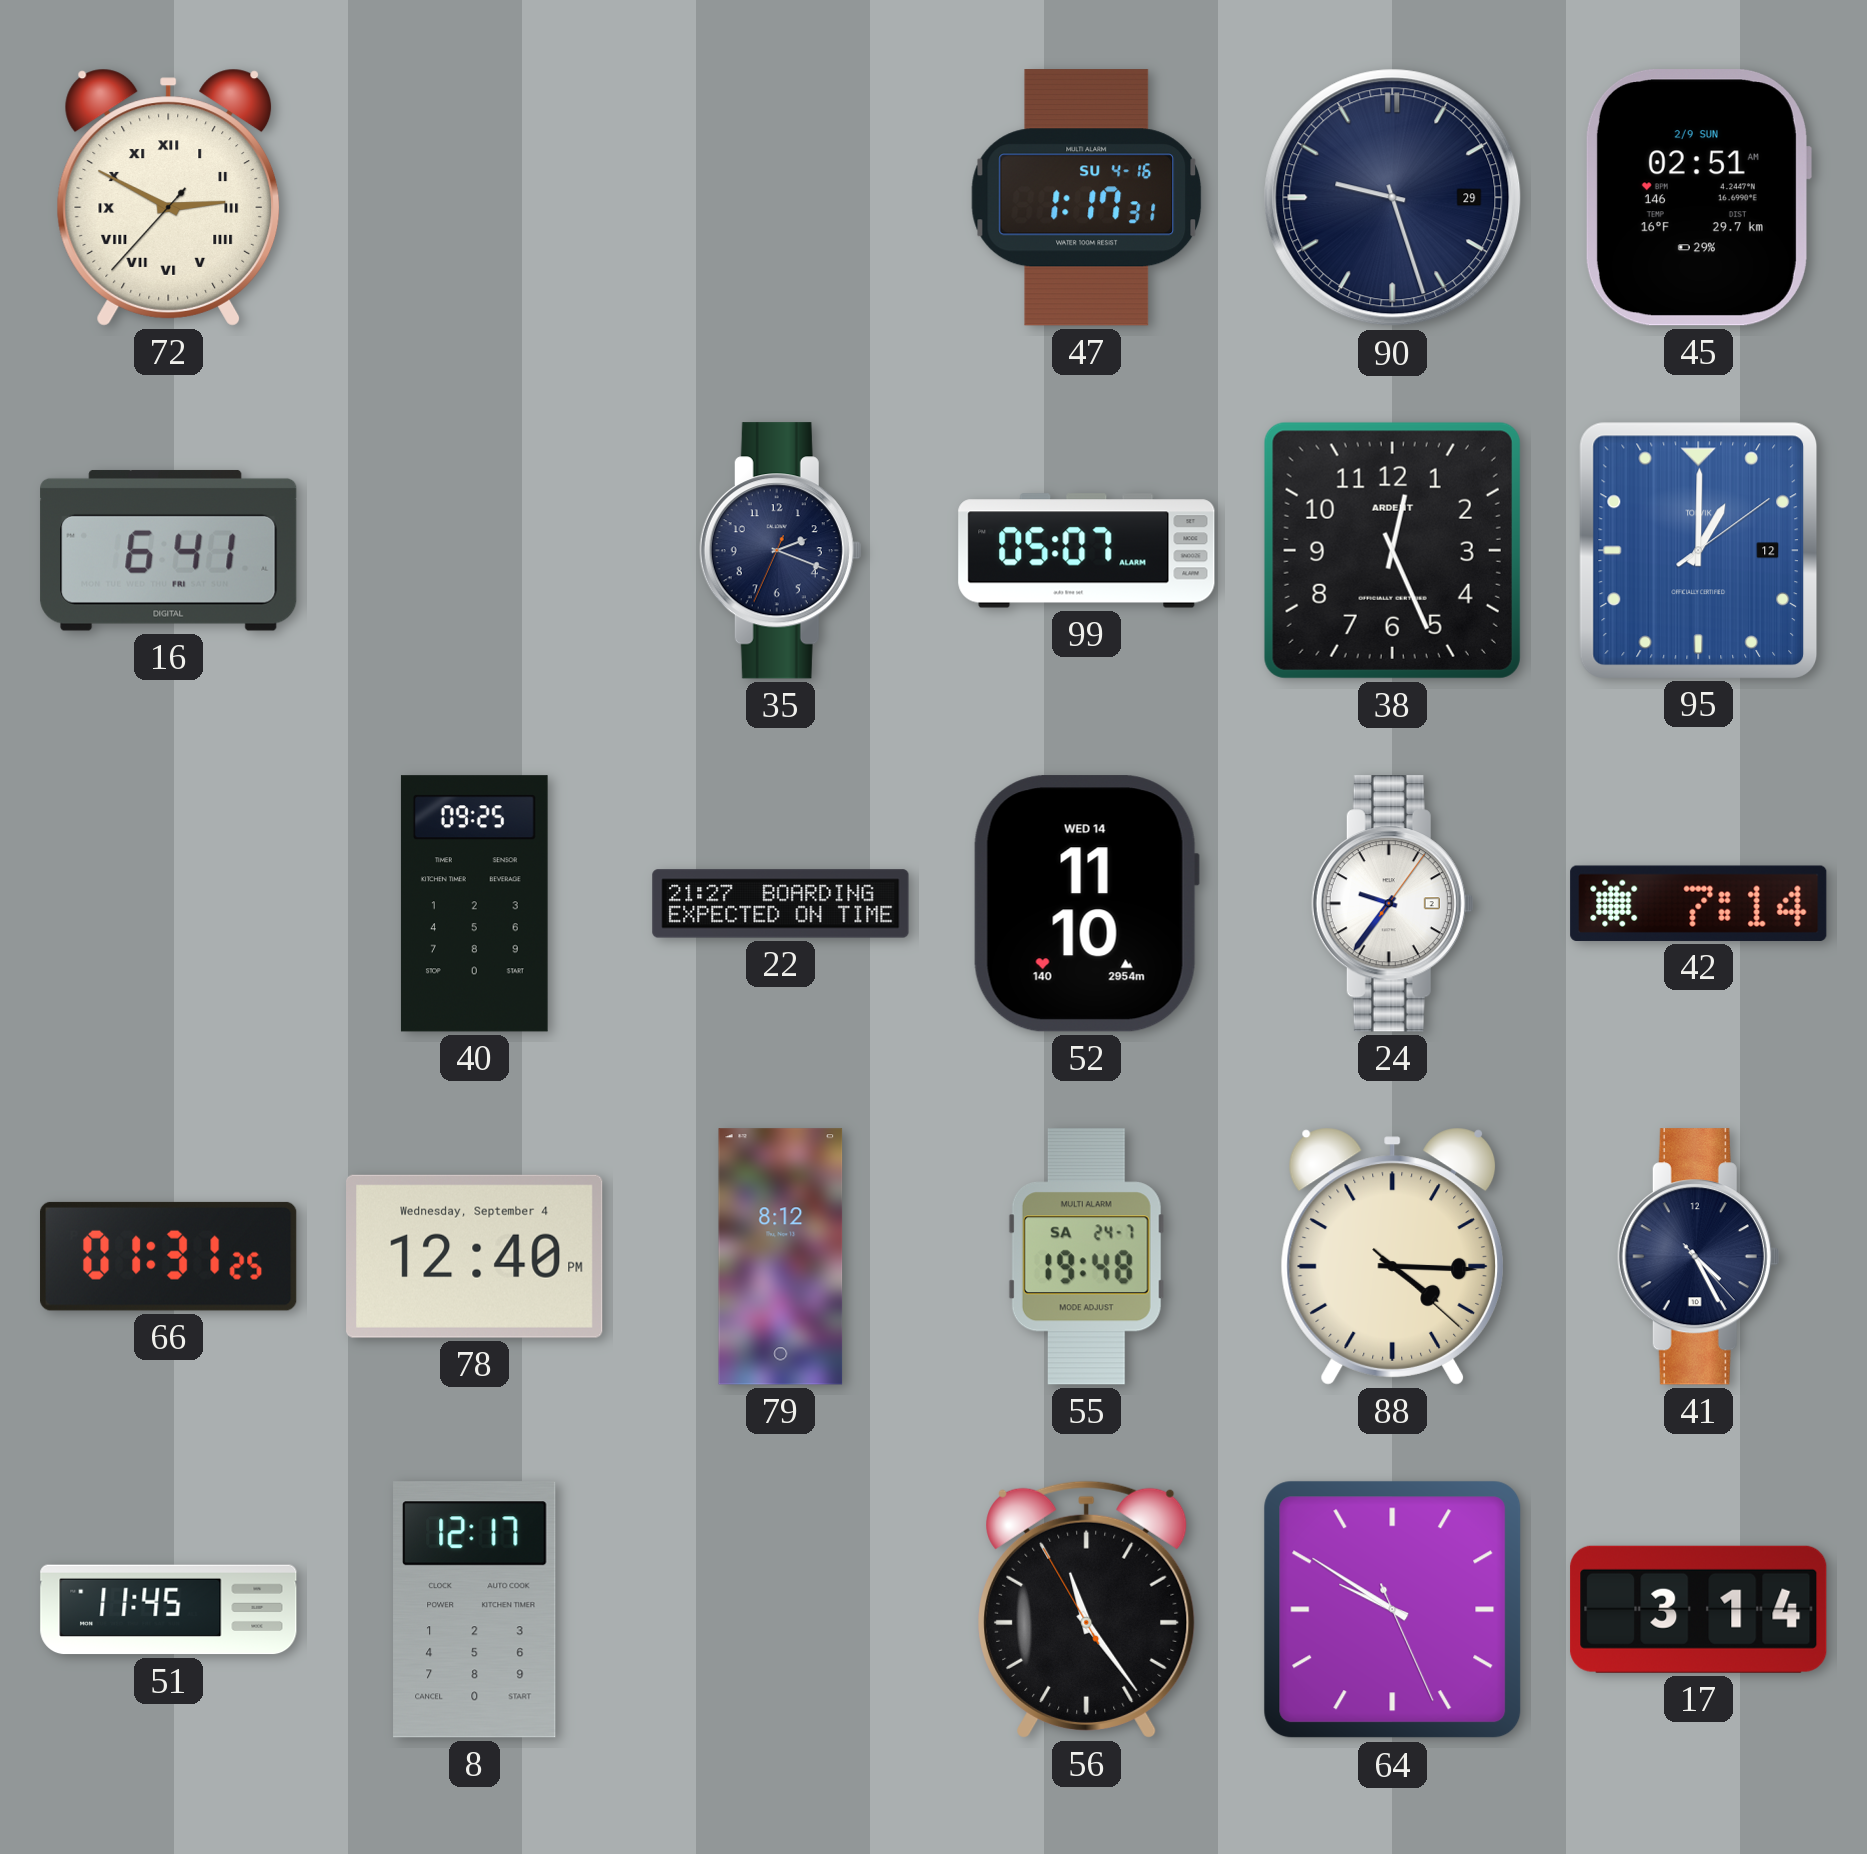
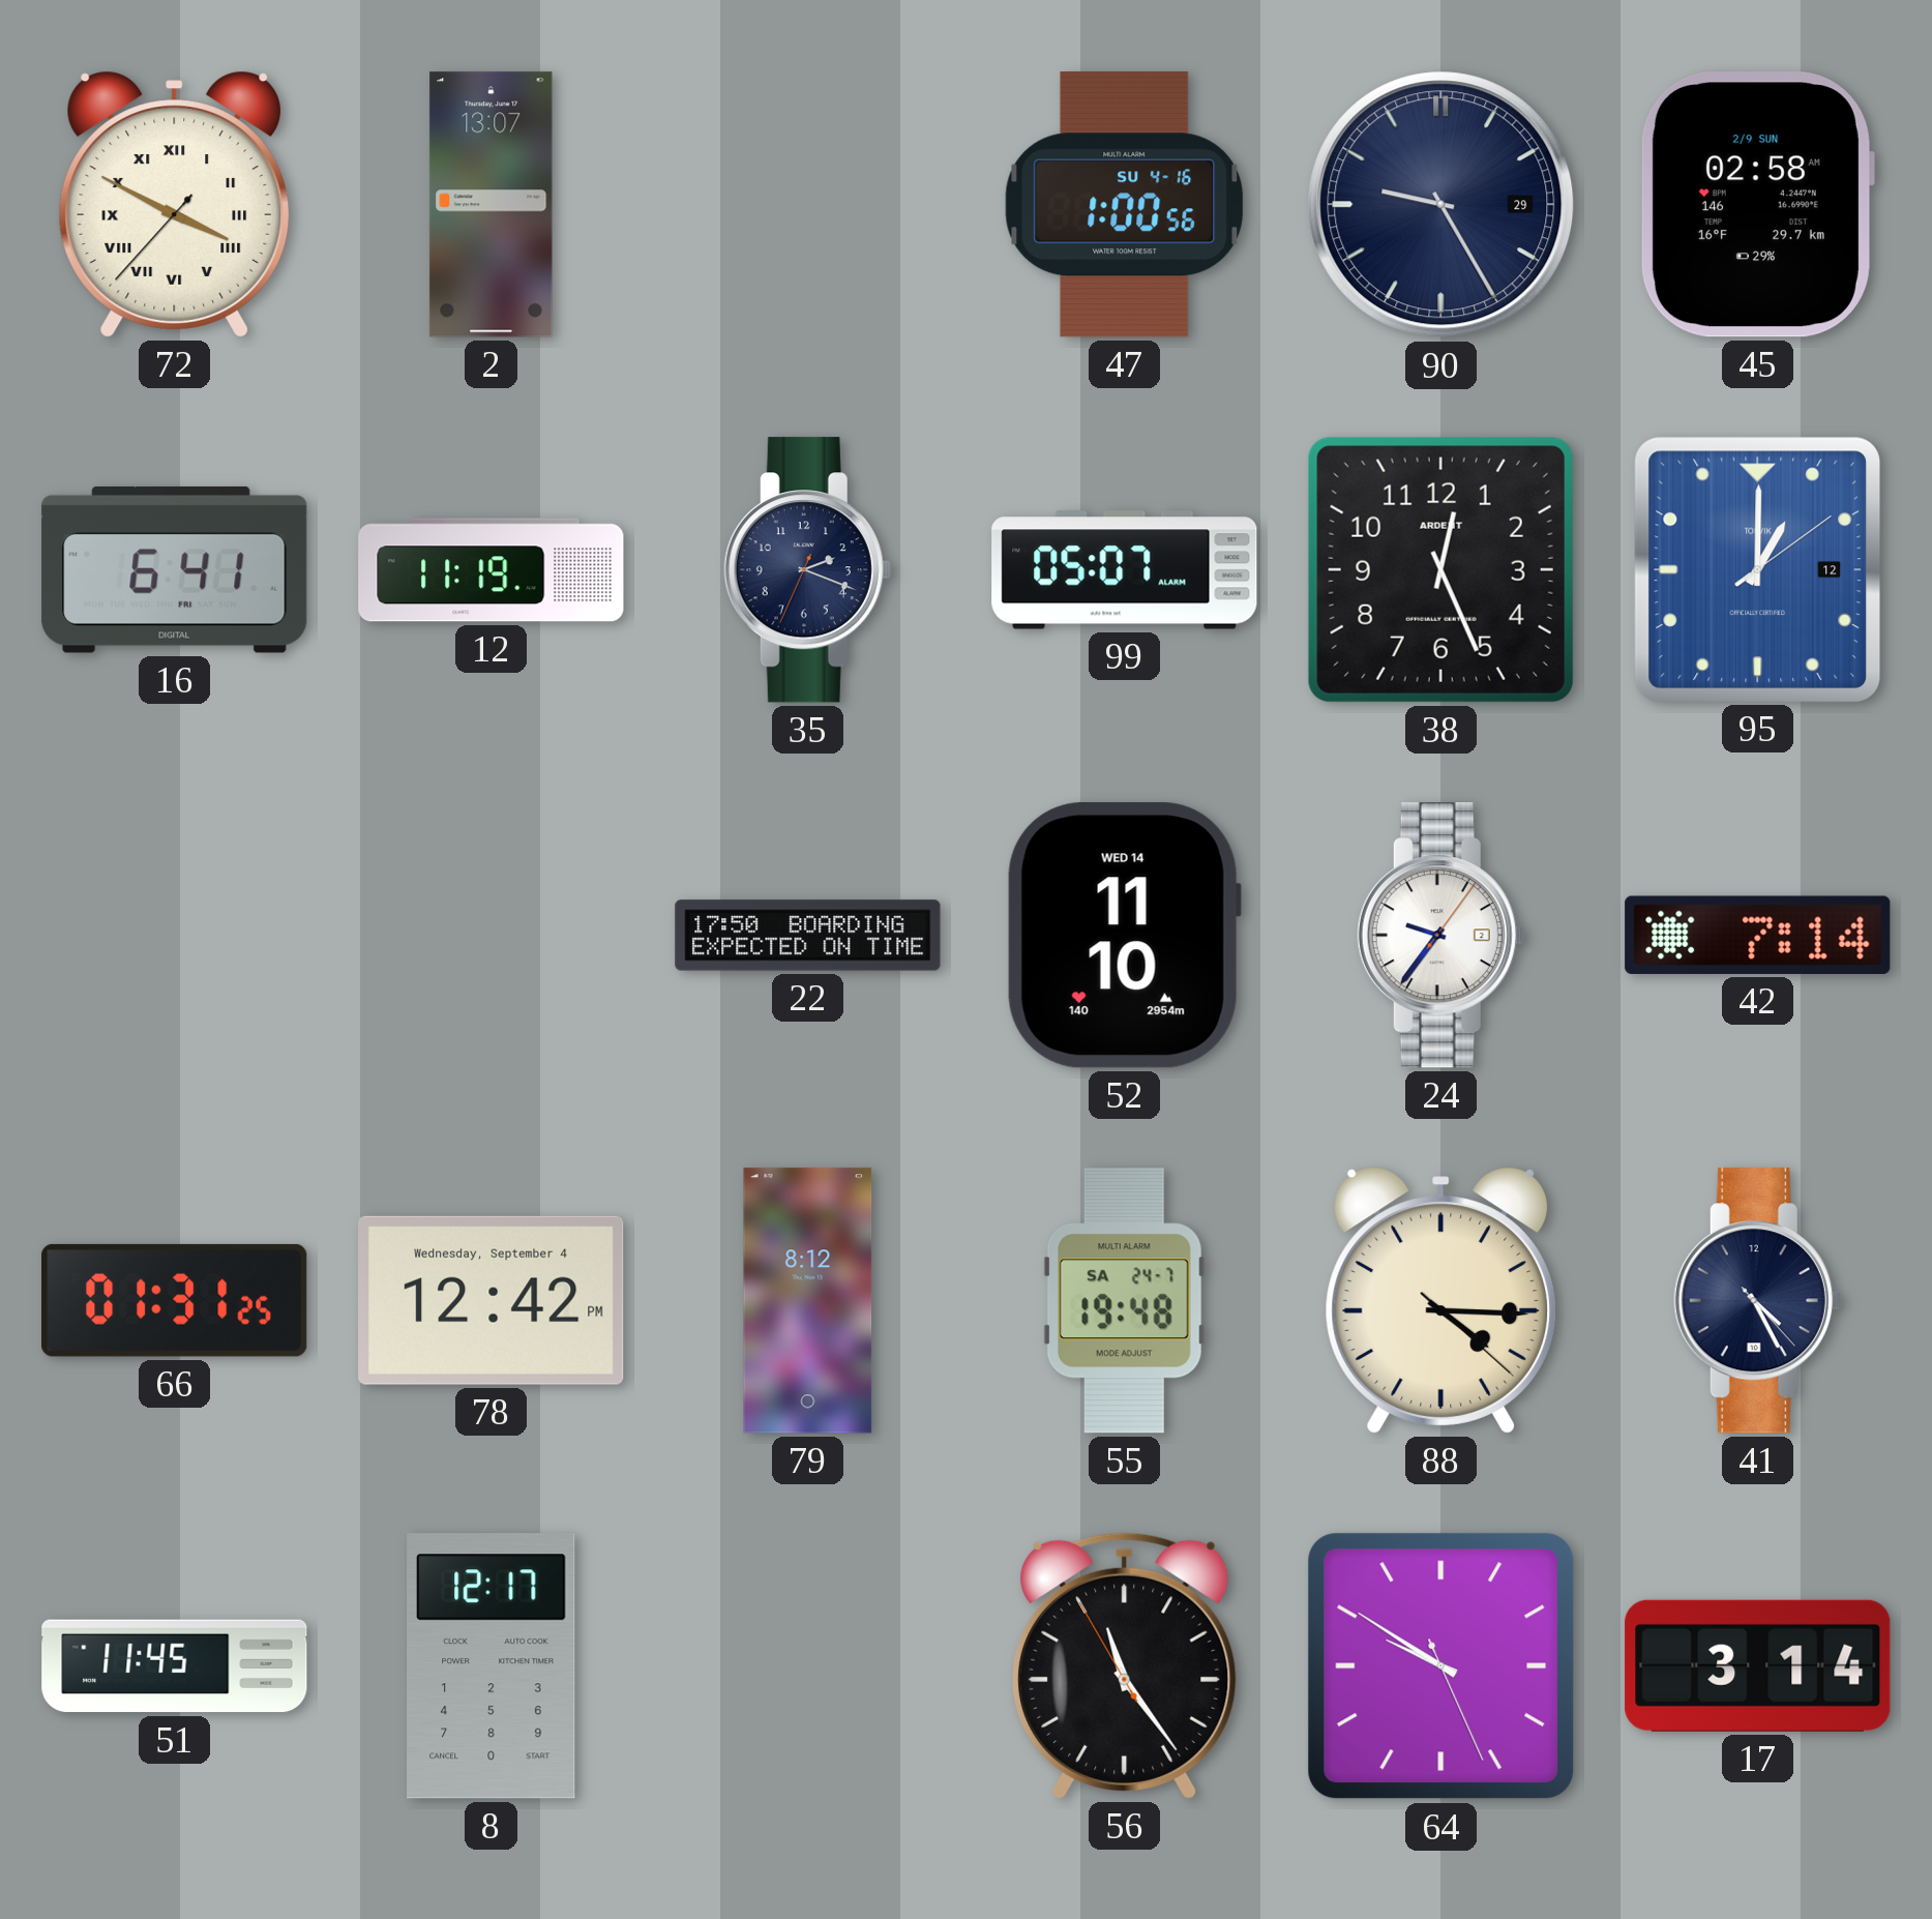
72: 2:49 -> 3:49 (174, 204)
2: none -> 13:07 (492, 205)
47: 1:17 -> 1:00 (1125, 205)
90: 9:27 -> 9:25 (1441, 205)
45: 02:51 -> 02:58 (1757, 205)
12: none -> 11:19 (492, 570)
40: 09:25 -> none (474, 904)
22: 21:27 -> 17:50 (808, 936)
78: 12:40 -> 12:42 (492, 1300)
